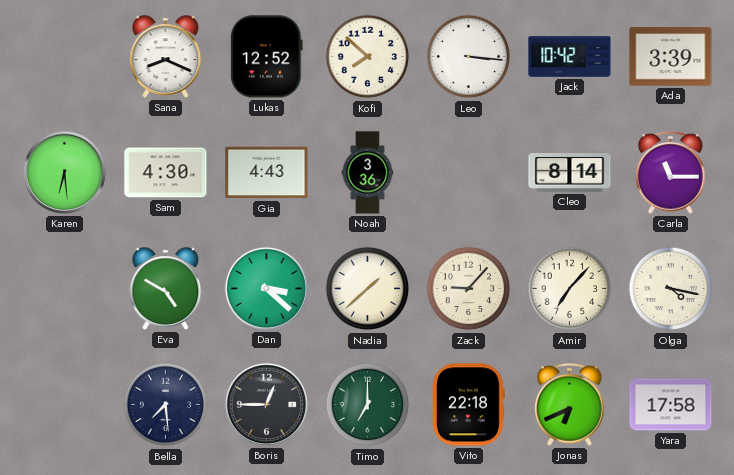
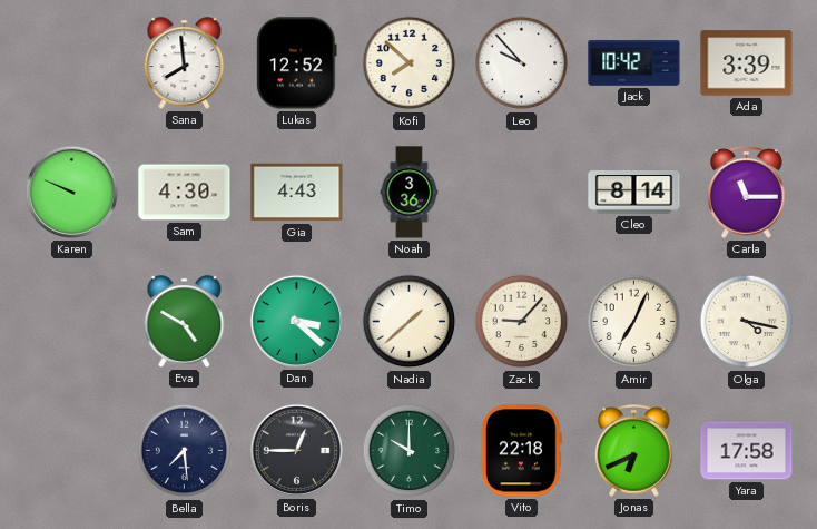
Sana: 8:19 -> 7:59 (185, 63)
Leo: 3:16 -> 9:53 (522, 63)
Karen: 6:29 -> 9:49 (71, 192)
Amir: 7:07 -> 7:04 (634, 322)
Timo: 7:00 -> 10:00 (410, 451)
